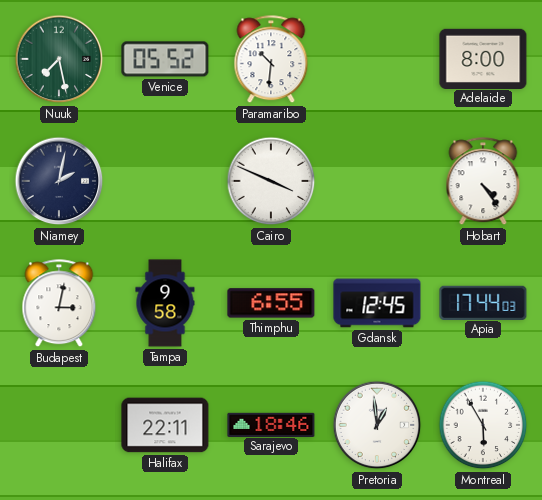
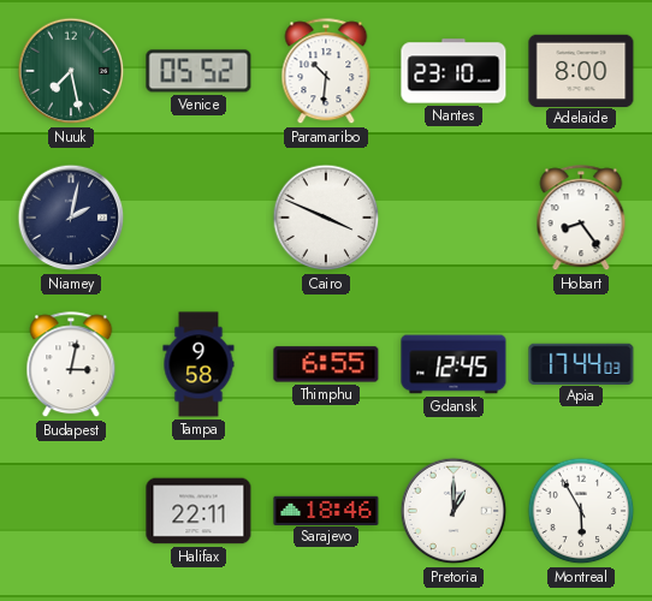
Nantes: none -> 23:10 (454, 71)
Hobart: 4:24 -> 8:24 (581, 219)
Pretoria: 12:59 -> 1:00 (454, 511)
